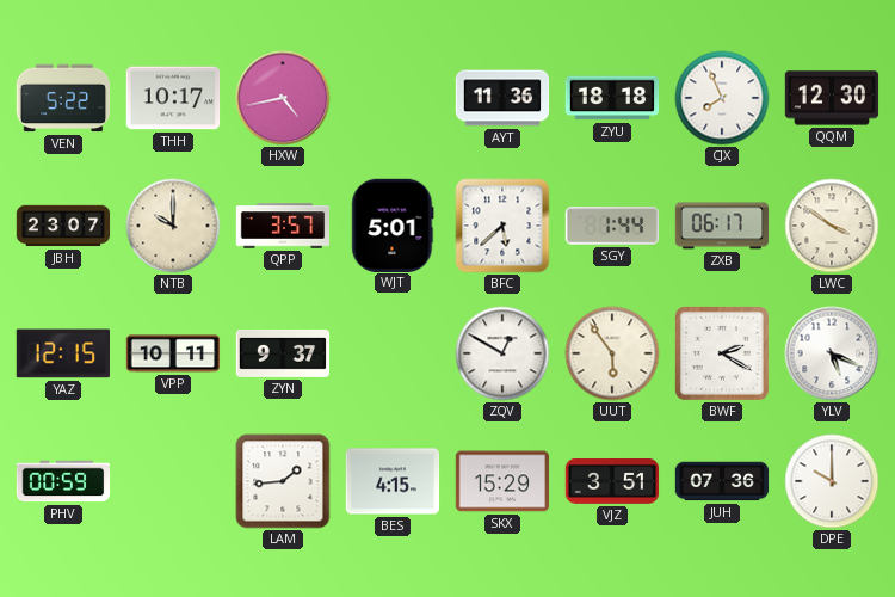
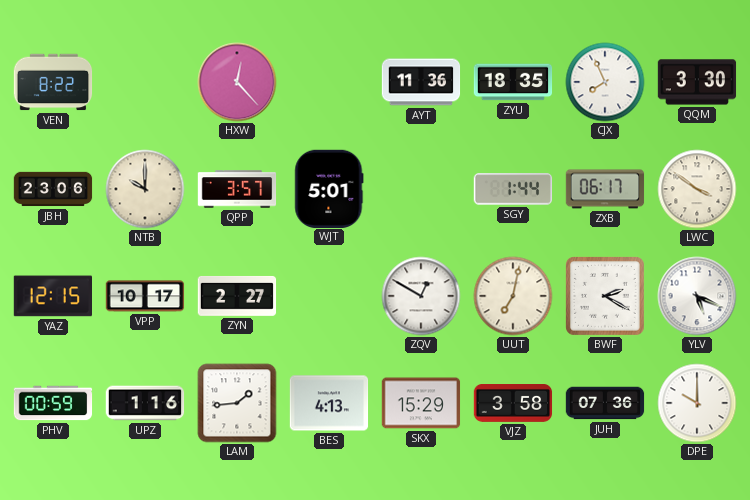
VEN: 5:22 -> 8:22 (53, 82)
THH: 10:17 -> none (173, 98)
HXW: 4:43 -> 12:23 (237, 82)
ZYU: 18:18 -> 18:35 (513, 82)
QQM: 12:30 -> 3:30 (697, 82)
JBH: 23:07 -> 23:06 (53, 189)
BFC: 5:38 -> none (502, 226)
VPP: 10:11 -> 10:17 (145, 296)
ZYN: 9:37 -> 2:27 (237, 296)
UUT: 5:54 -> 7:02 (513, 296)
UPZ: none -> 1:16 (145, 403)
BES: 4:15 -> 4:13 (329, 403)
VJZ: 3:51 -> 3:58 (513, 404)
